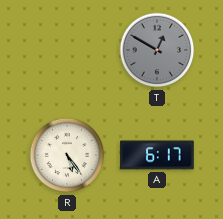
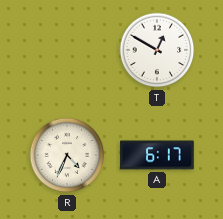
T dial: grey -> white (157, 50)
R: 5:24 -> 4:34 (67, 155)
